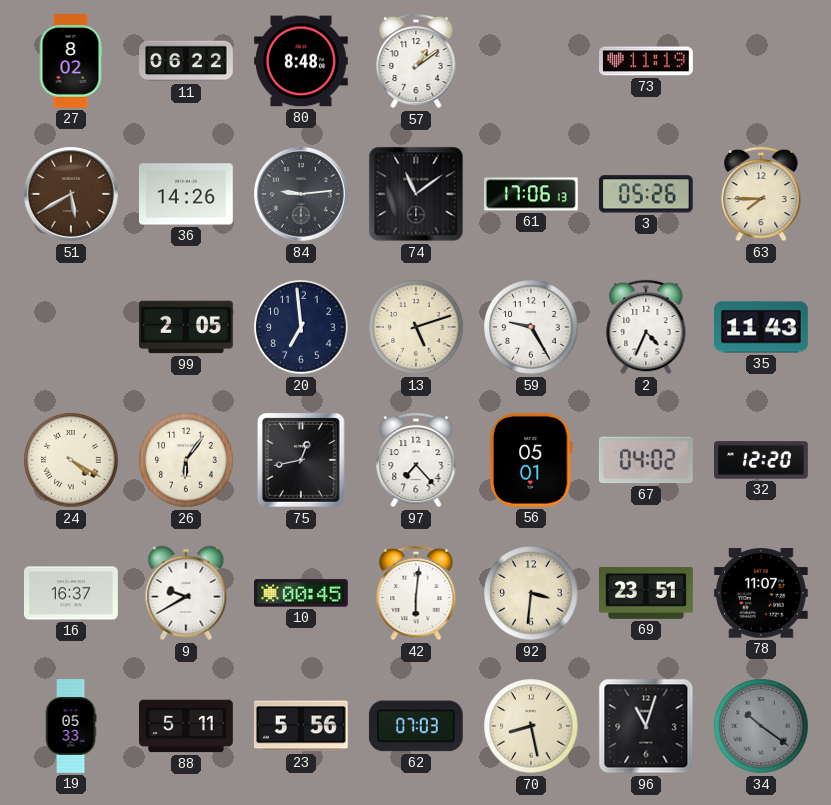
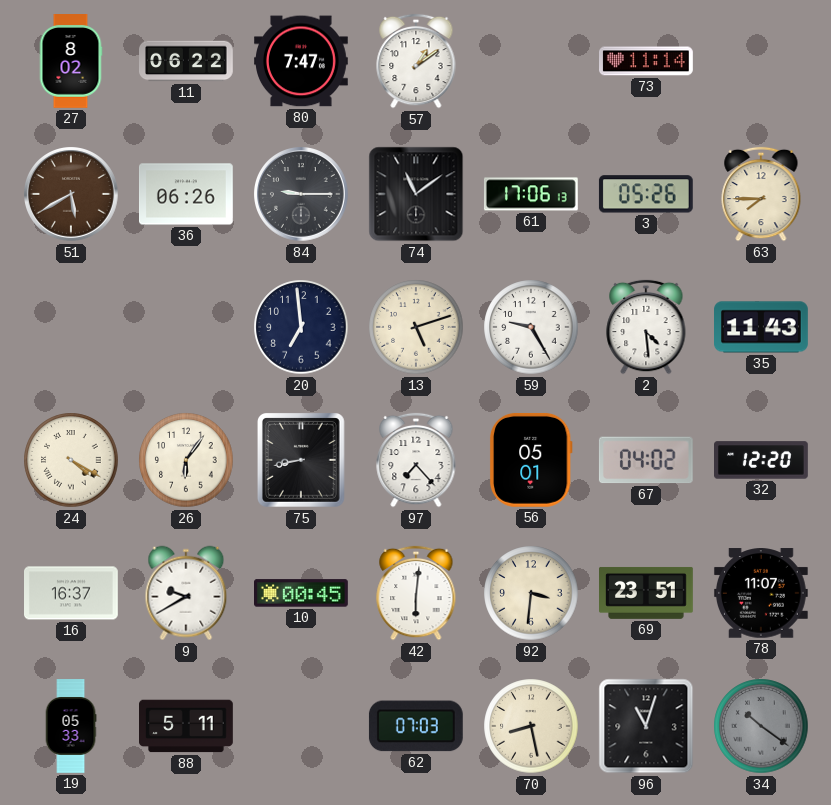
80: 8:48 -> 7:47 (302, 61)
73: 11:19 -> 11:14 (647, 61)
36: 14:26 -> 06:26 (187, 194)
84: 9:14 -> 9:15 (302, 195)
99: 2:05 -> none (187, 327)
2: 4:34 -> 4:29 (646, 327)
75: 12:43 -> 8:43 (302, 461)
23: 5:56 -> none (301, 726)
